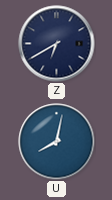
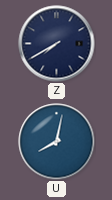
Z: 6:40 -> 7:40 (57, 44)
